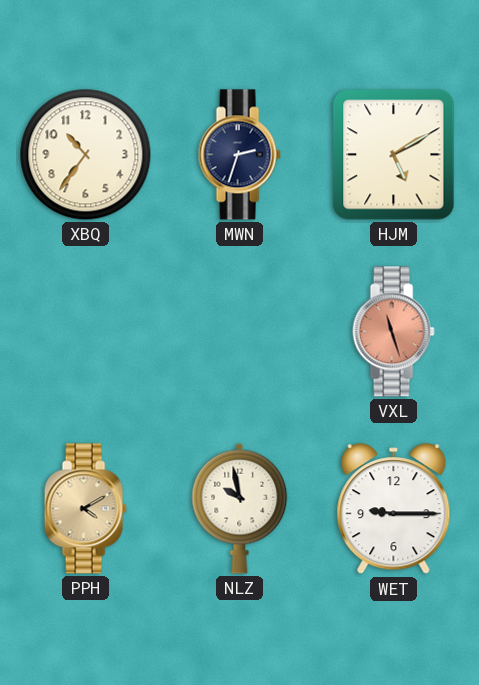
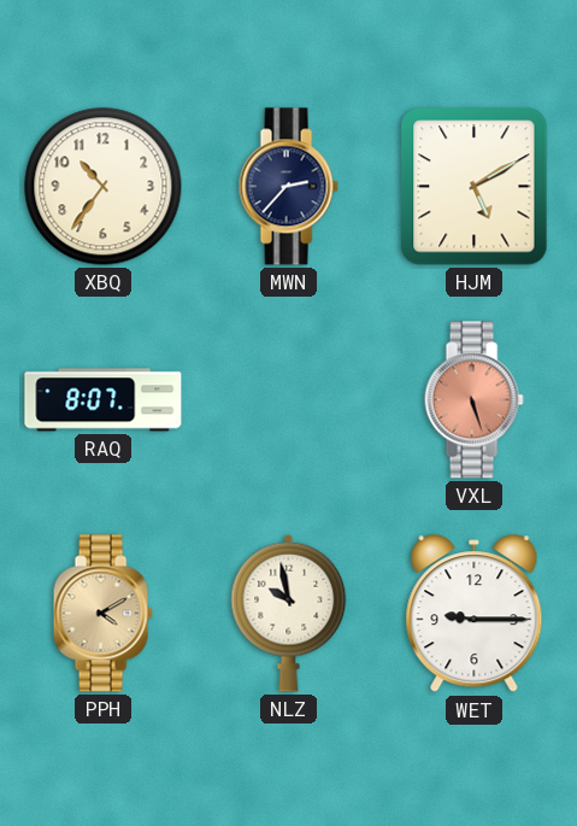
MWN: 2:33 -> 2:37 (288, 187)
RAQ: none -> 8:07 (104, 400)
VXL: 11:27 -> 5:27 (473, 400)
